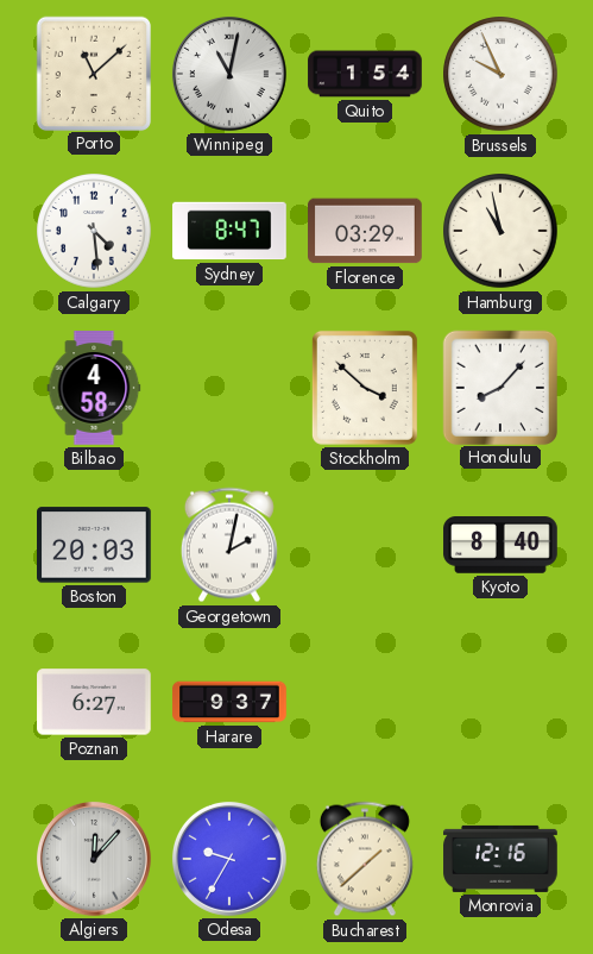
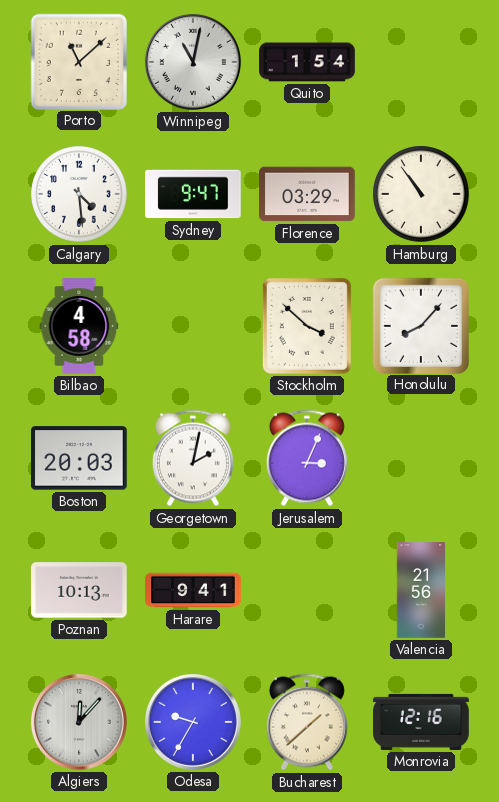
Brussels: 9:56 -> none (500, 74)
Sydney: 8:47 -> 9:47 (193, 194)
Hamburg: 10:58 -> 10:54 (421, 194)
Jerusalem: none -> 3:04 (307, 458)
Kyoto: 8:40 -> none (500, 545)
Poznan: 6:27 -> 10:13 (79, 590)
Harare: 9:37 -> 9:41 (193, 590)
Valencia: none -> 21:56 (421, 590)
